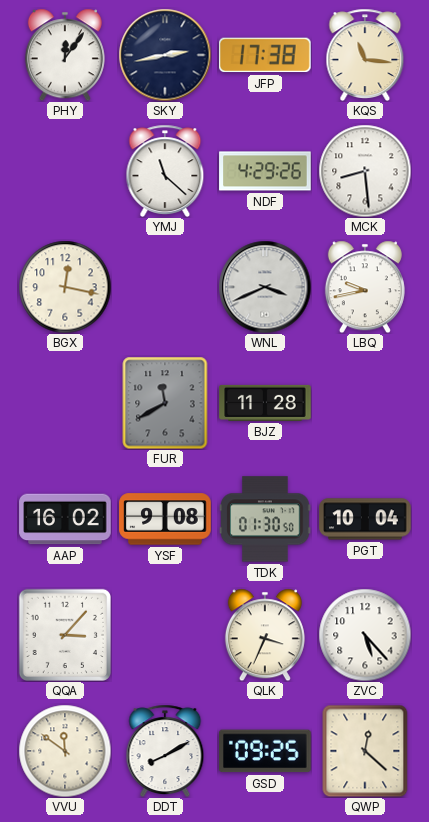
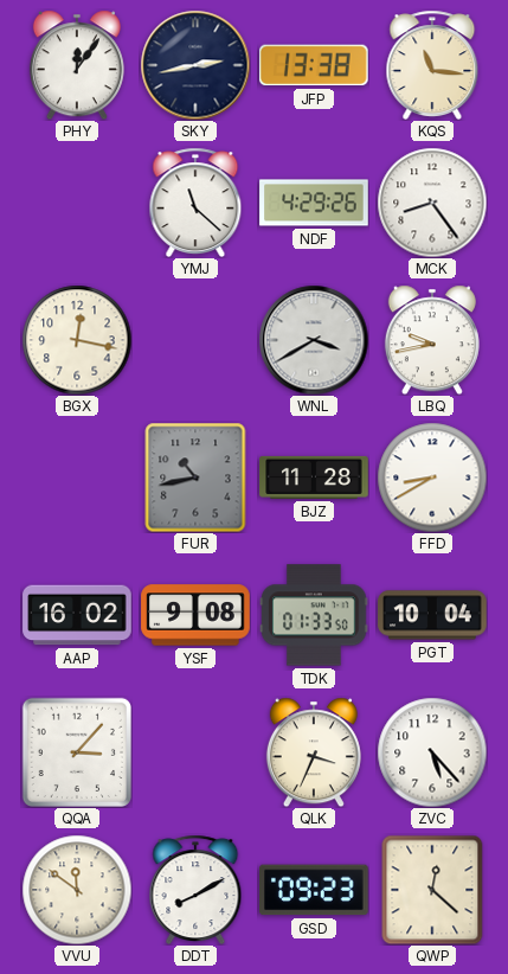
JFP: 17:38 -> 13:38 (315, 65)
MCK: 8:29 -> 8:24 (432, 203)
WNL: 3:41 -> 3:40 (314, 340)
FUR: 11:40 -> 10:43 (195, 478)
FFD: none -> 8:40 (432, 478)
TDK: 01:30 -> 01:33 (314, 615)
GSD: 09:25 -> 09:23 (315, 890)
